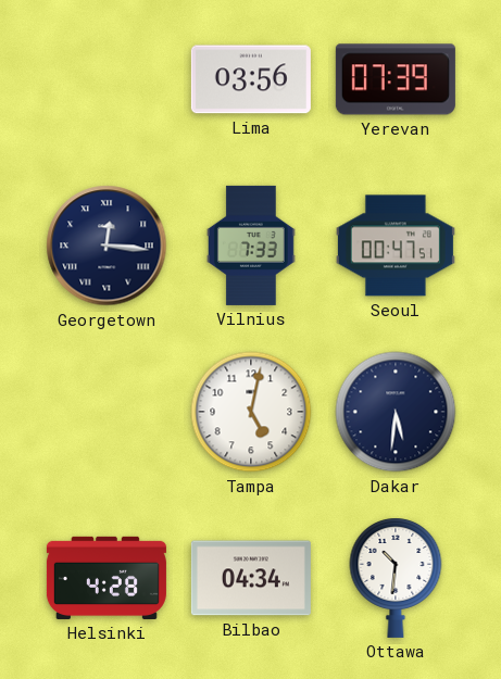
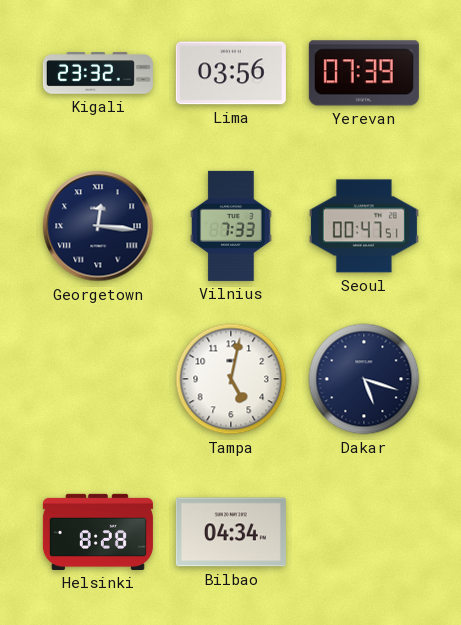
Kigali: none -> 23:32 (98, 73)
Dakar: 5:31 -> 5:18 (364, 379)
Helsinki: 4:28 -> 8:28 (98, 532)
Ottawa: 10:31 -> none (396, 578)
